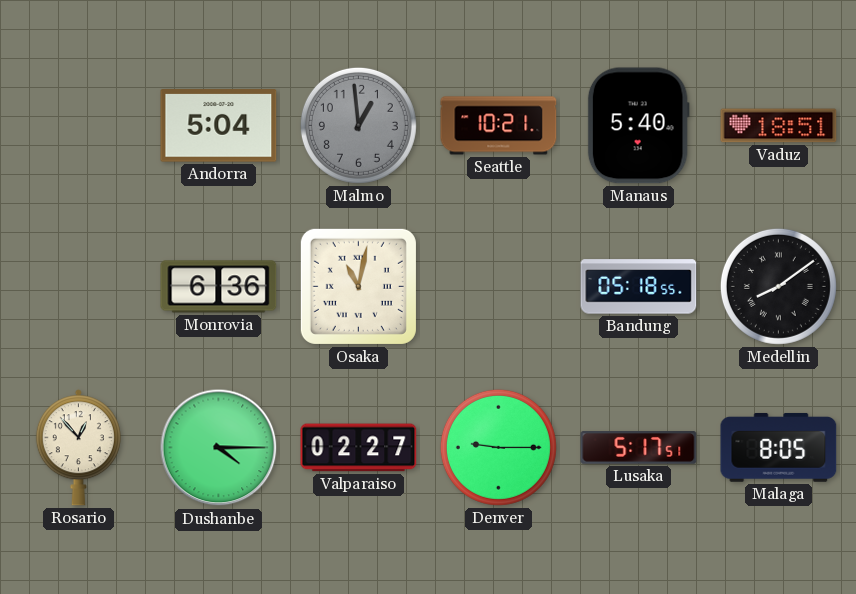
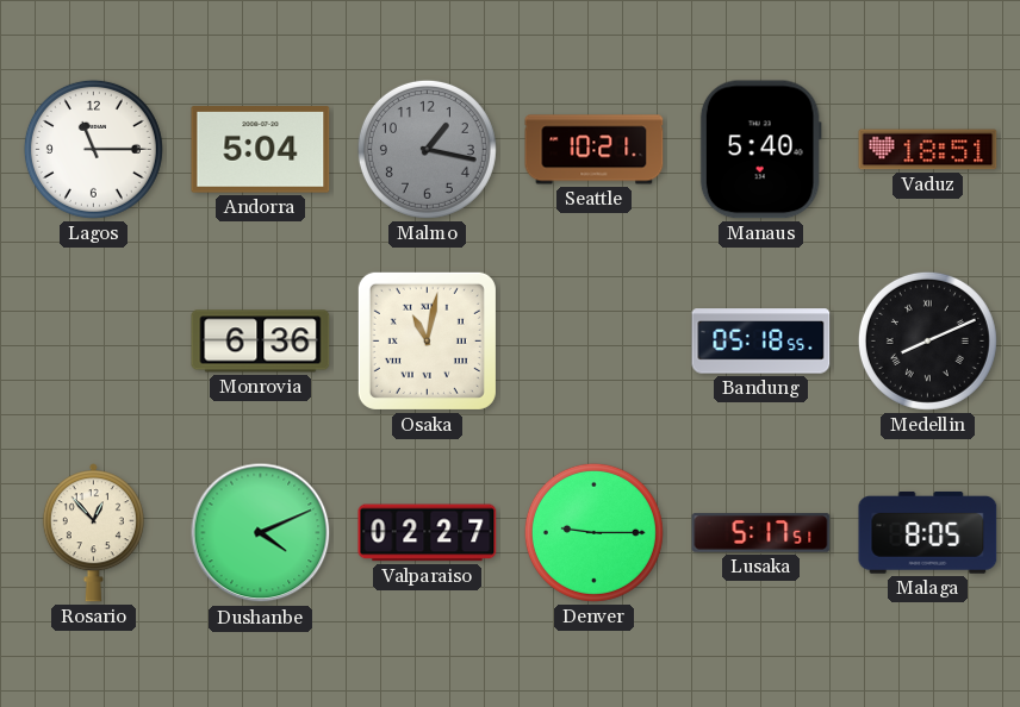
Lagos: none -> 11:15 (93, 149)
Malmo: 12:59 -> 1:17 (427, 149)
Medellin: 8:09 -> 8:11 (927, 340)
Dushanbe: 4:15 -> 4:11 (261, 533)
